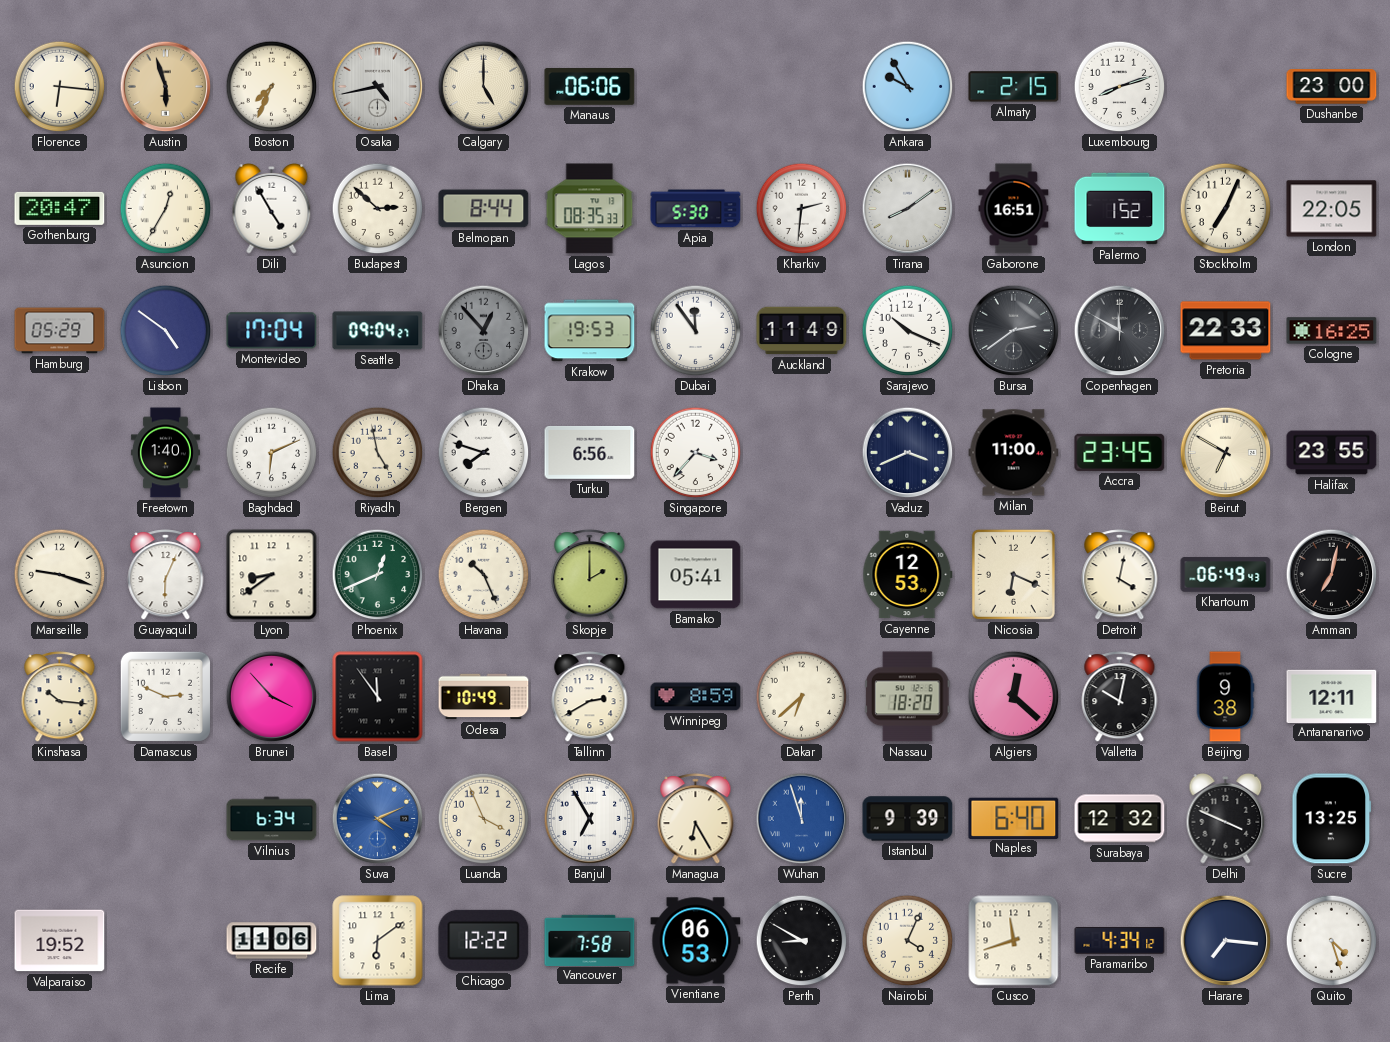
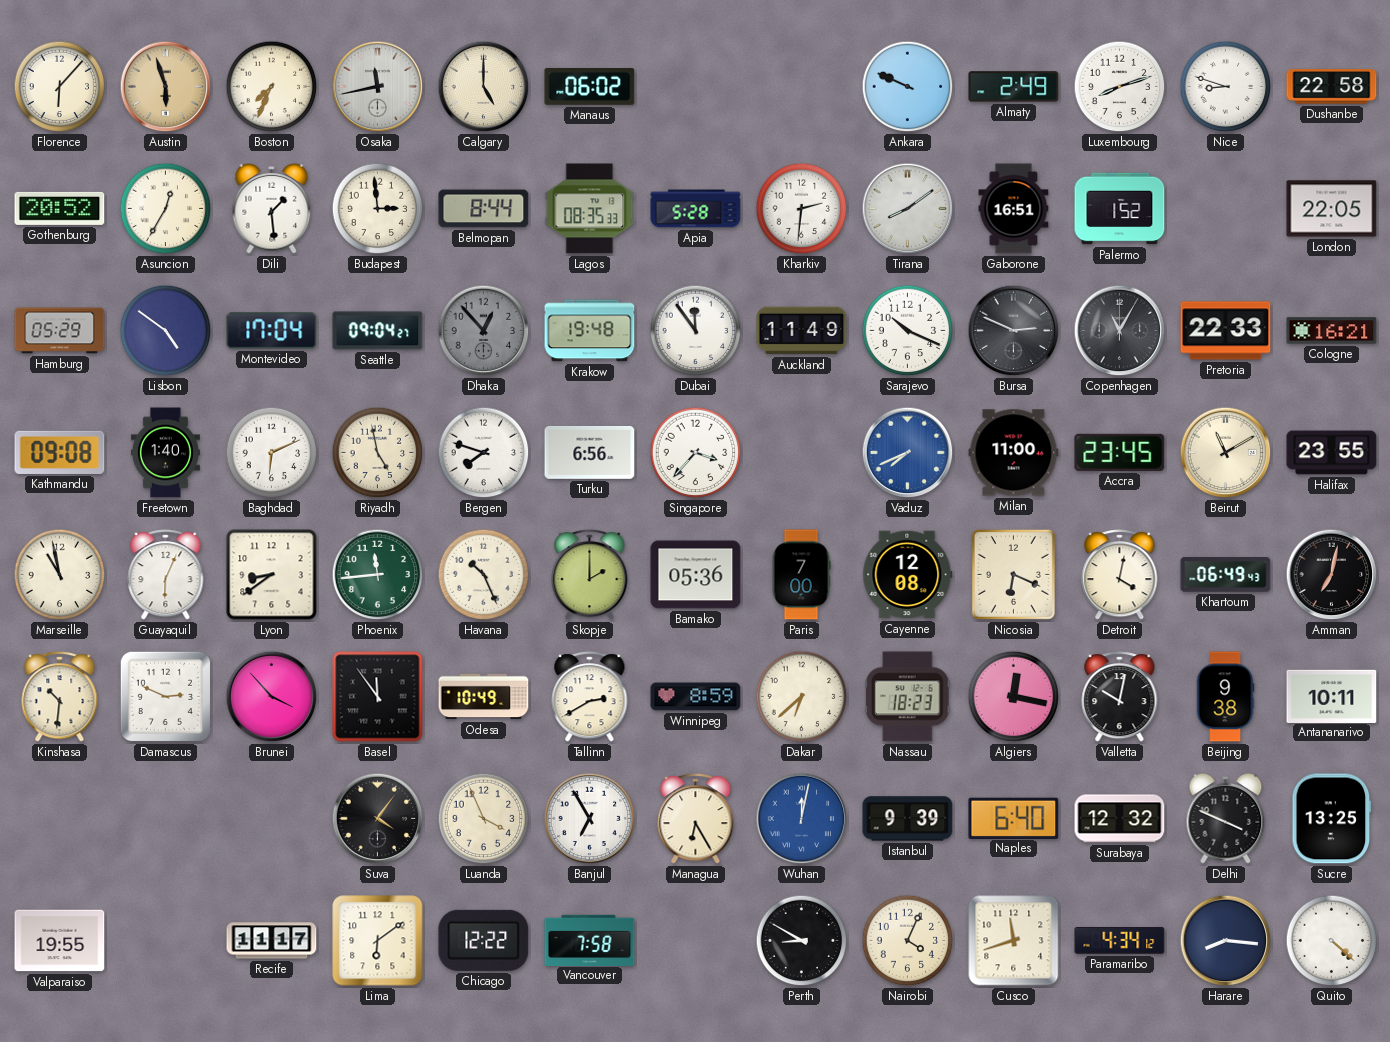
Florence: 6:16 -> 6:07 (60, 87)
Osaka: 4:43 -> 11:43 (378, 87)
Manaus: 06:06 -> 06:02 (590, 87)
Ankara: 9:55 -> 9:49 (908, 87)
Almaty: 2:15 -> 2:49 (1014, 87)
Nice: none -> 8:48 (1226, 87)
Dushanbe: 23:00 -> 22:58 (1332, 87)
Gothenburg: 20:47 -> 20:52 (60, 208)
Dili: 4:55 -> 1:29 (272, 209)
Budapest: 2:52 -> 2:59 (378, 209)
Apia: 5:30 -> 5:28 (696, 209)
Stockholm: 7:04 -> none (1226, 209)
Krakow: 19:53 -> 19:48 (590, 331)
Bursa: 2:39 -> 2:49 (1014, 331)
Copenhagen: 11:50 -> 11:05 (1120, 331)
Cologne: 16:25 -> 16:21 (1332, 331)
Kathmandu: none -> 09:08 (60, 452)
Vaduz: 3:41 -> 7:41 (908, 453)
Vaduz dial: navy -> blue (908, 453)
Beirut: 6:50 -> 11:10 (1226, 453)
Marseille: 9:18 -> 10:58 (60, 575)
Phoenix: 12:41 -> 11:44 (378, 575)
Bamako: 05:41 -> 05:36 (696, 575)
Paris: none -> 7:00 (801, 575)
Cayenne: 12:53 -> 12:08 (908, 575)
Kinshasa: 10:16 -> 10:31 (60, 697)
Nassau: 18:20 -> 18:23 (907, 697)
Algiers: 12:22 -> 12:17 (1014, 697)
Antananarivo: 12:11 -> 10:11 (1332, 696)
Vilnius: 6:34 -> none (272, 819)
Suva: 4:11 -> 4:06 (378, 819)
Suva dial: blue -> black (378, 819)
Wuhan: 11:57 -> 12:02 (802, 819)
Valparaiso: 19:52 -> 19:55 (60, 941)
Recife: 11:06 -> 11:17 (272, 941)
Vientiane: 06:53 -> none (696, 941)
Harare: 7:16 -> 8:16 (1226, 941)
Quito: 4:27 -> 4:22 (1332, 941)
